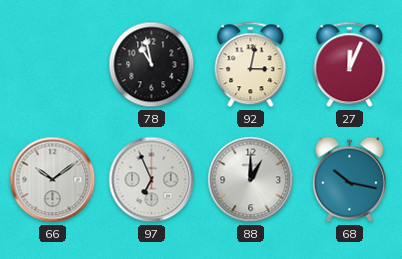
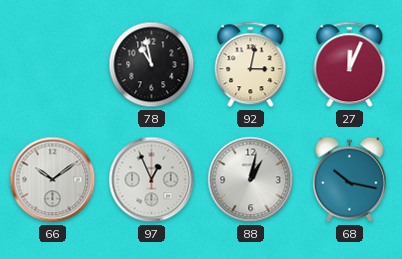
97: 6:56 -> 12:56 (152, 180)
88: 1:00 -> 1:02 (251, 180)
